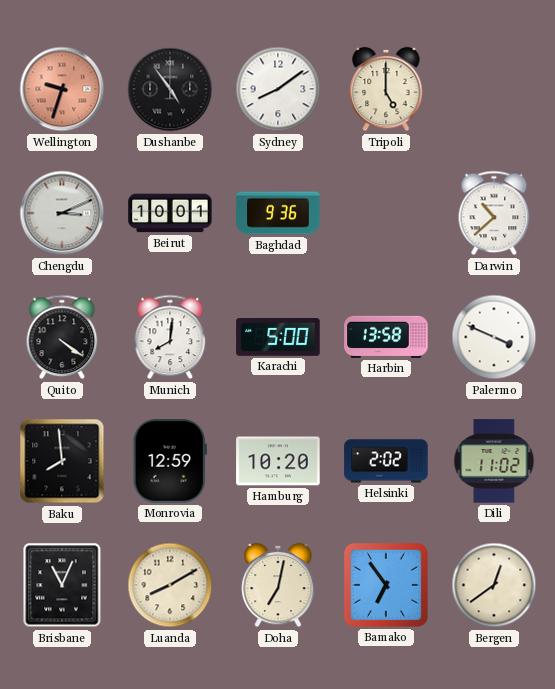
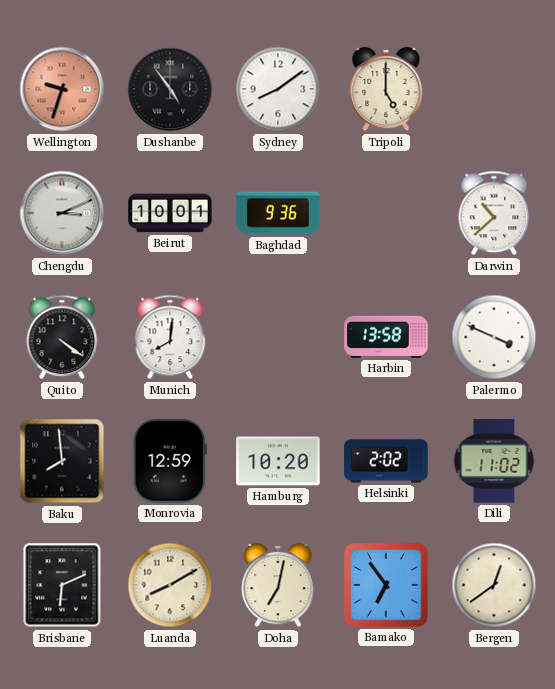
Karachi: 5:00 -> none (278, 338)
Brisbane: 11:04 -> 6:11 (62, 585)
